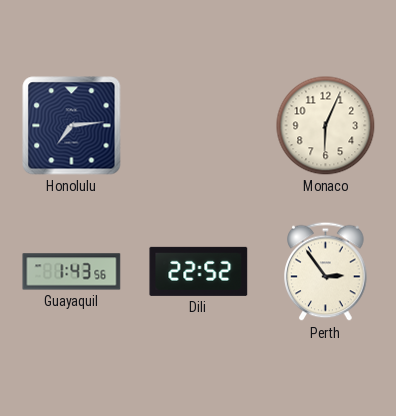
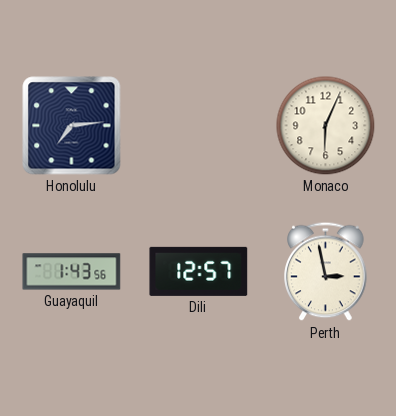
Dili: 22:52 -> 12:57 (199, 271)
Perth: 2:54 -> 2:58 (326, 272)
